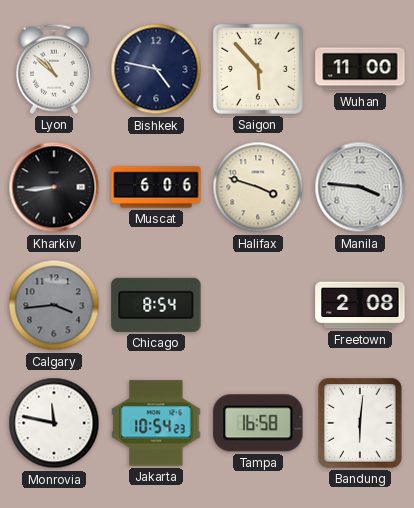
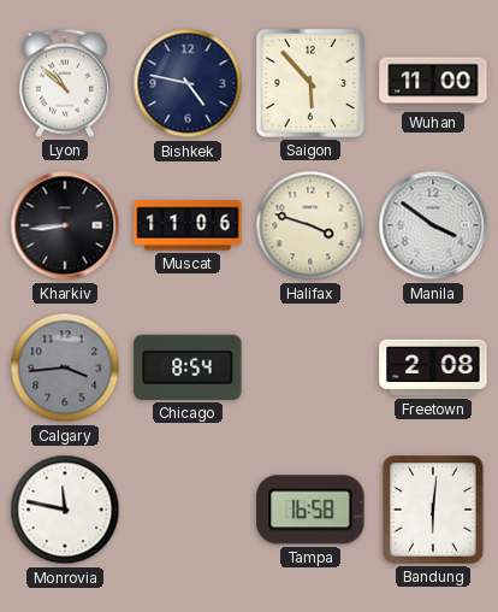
Muscat: 6:06 -> 11:06 (188, 225)
Manila: 3:46 -> 3:51 (433, 225)
Jakarta: 10:54 -> none (156, 423)
